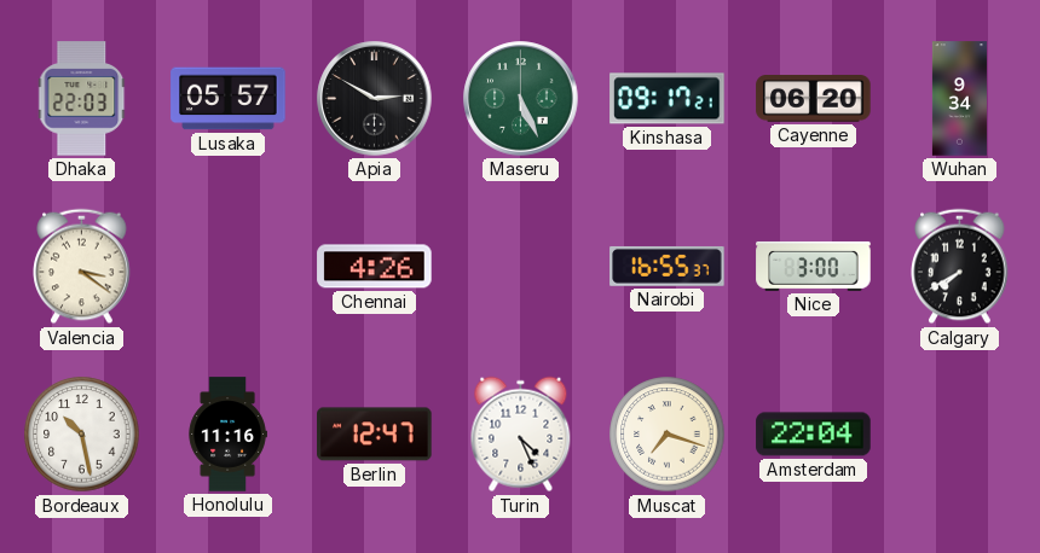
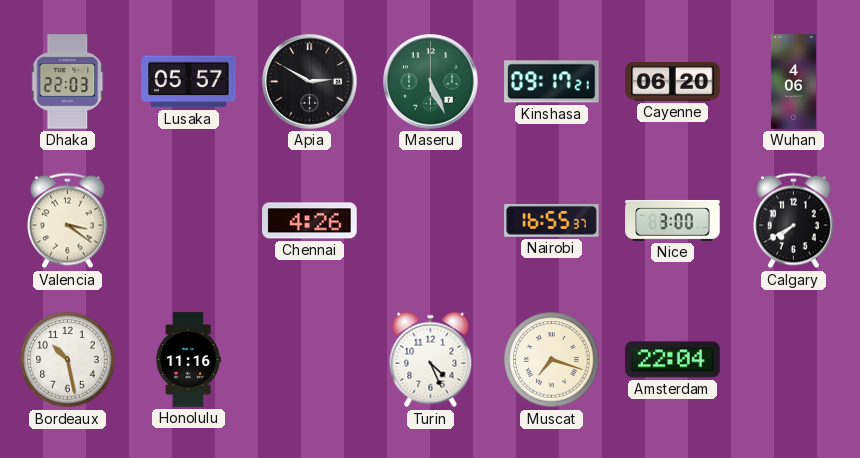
Wuhan: 9:34 -> 4:06 (793, 82)
Berlin: 12:47 -> none (375, 435)
